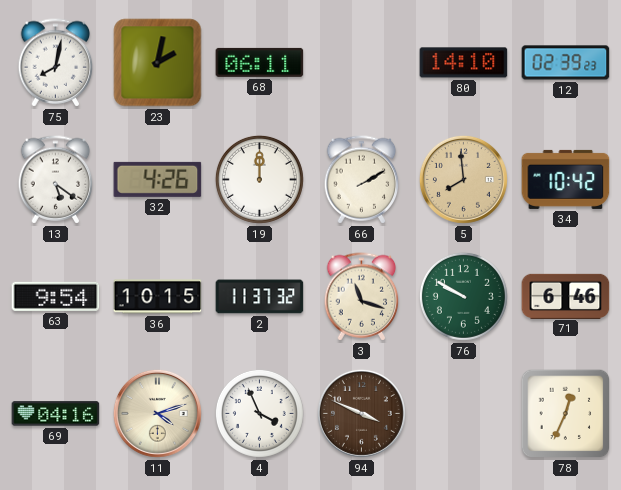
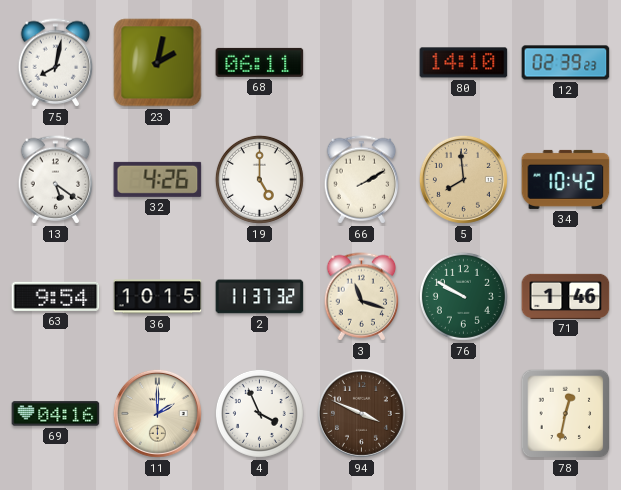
19: 12:00 -> 5:00 (259, 179)
71: 6:46 -> 1:46 (566, 296)
11: 4:12 -> 2:00 (157, 413)
78: 12:34 -> 12:32 (566, 414)
